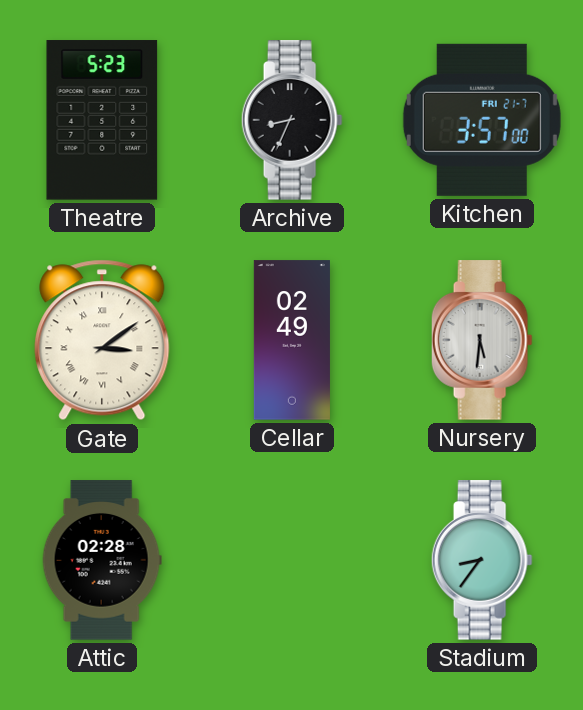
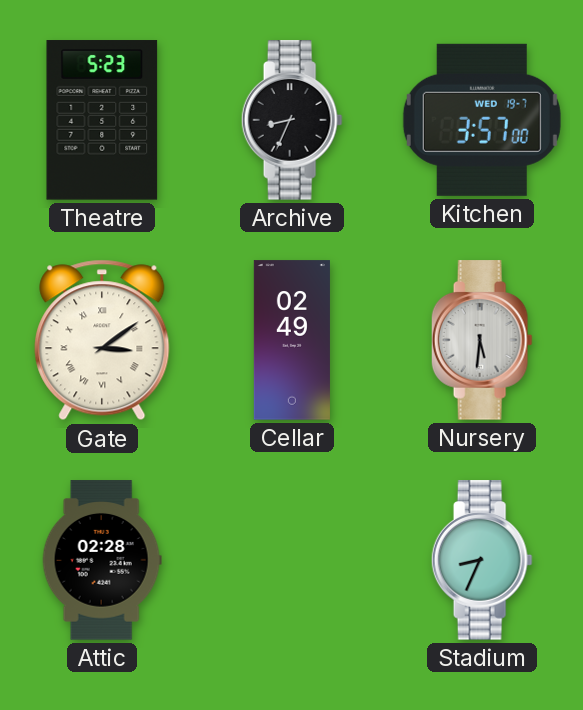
Kitchen date: FRI 21-7 -> WED 19-7 (482, 120)
Stadium: 8:36 -> 8:34 (482, 560)
